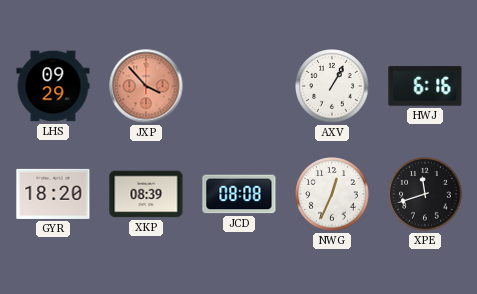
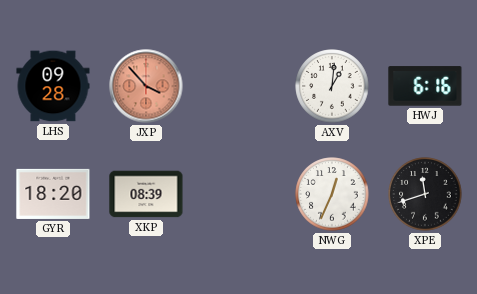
LHS: 09:29 -> 09:28 (53, 86)
AXV: 1:05 -> 1:01 (332, 86)
JCD: 08:08 -> none (239, 194)
